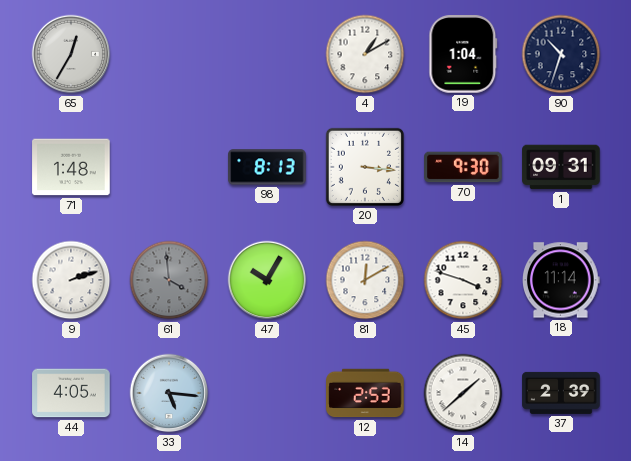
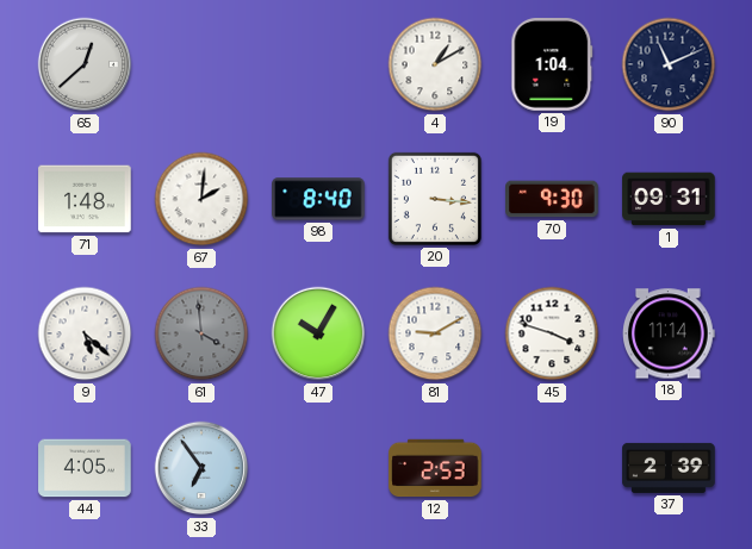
65: 12:35 -> 12:38 (85, 64)
90: 10:33 -> 11:11 (669, 64)
67: none -> 2:01 (201, 199)
98: 8:13 -> 8:40 (318, 199)
9: 2:12 -> 5:22 (85, 333)
81: 12:10 -> 9:10 (435, 333)
33: 5:16 -> 6:54 (201, 468)
14: 1:38 -> none (463, 393)
